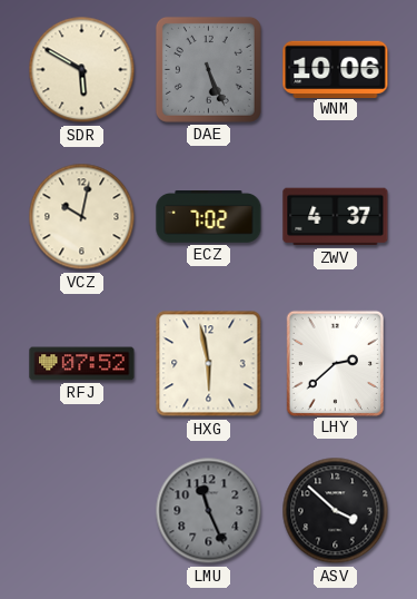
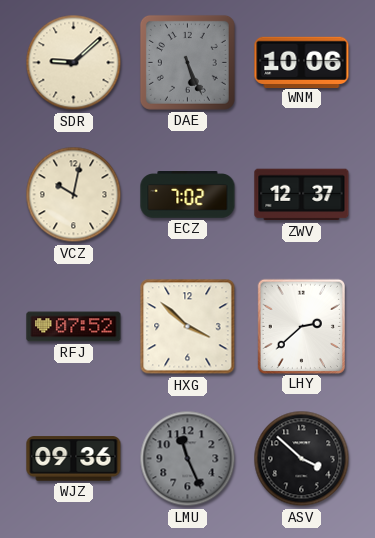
SDR: 5:50 -> 9:08 (74, 63)
ZWV: 4:37 -> 12:37 (302, 195)
HXG: 5:58 -> 3:52 (188, 327)
WJZ: none -> 09:36 (74, 459)
